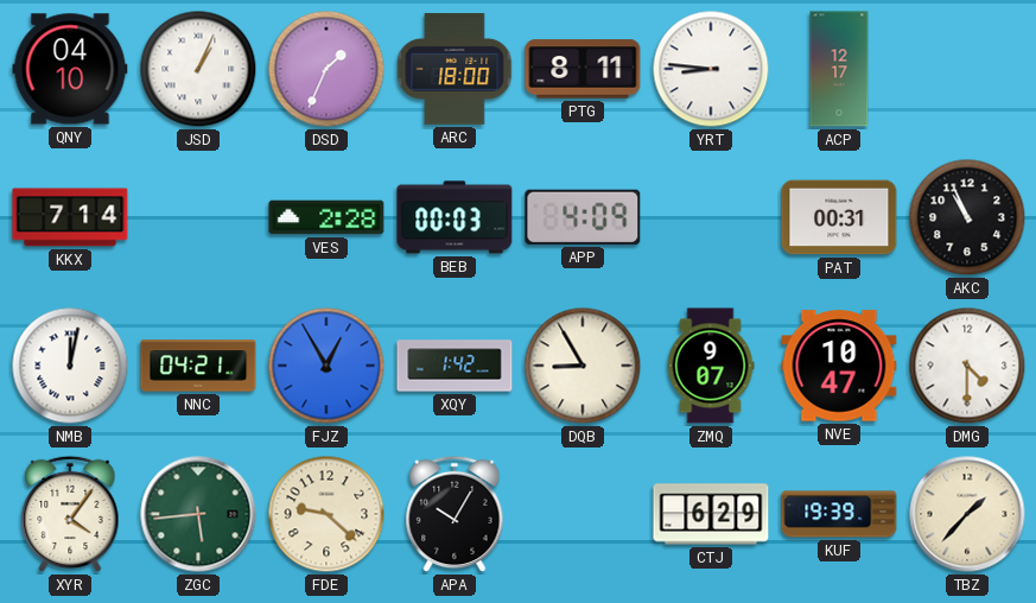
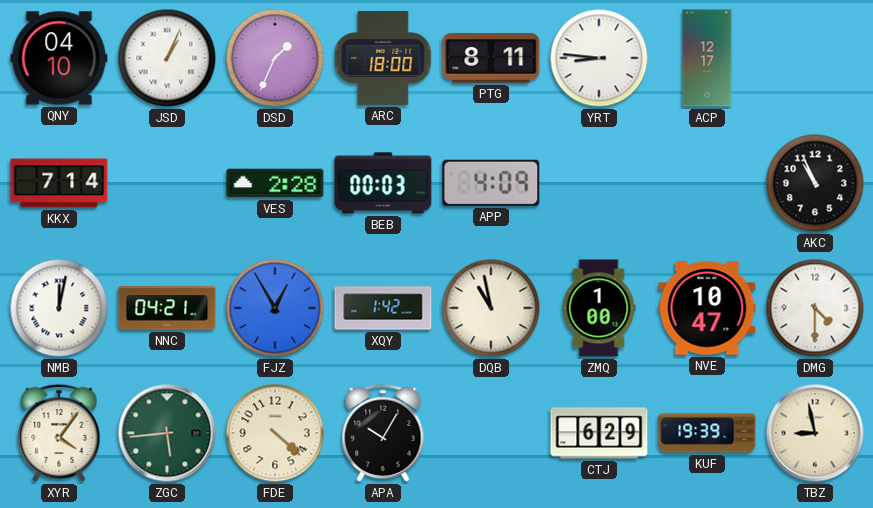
PAT: 00:31 -> none (839, 217)
DQB: 8:55 -> 10:58 (491, 308)
ZMQ: 9:07 -> 1:00 (599, 308)
FDE: 9:22 -> 4:22 (275, 433)
TBZ: 1:37 -> 8:58 (815, 433)
